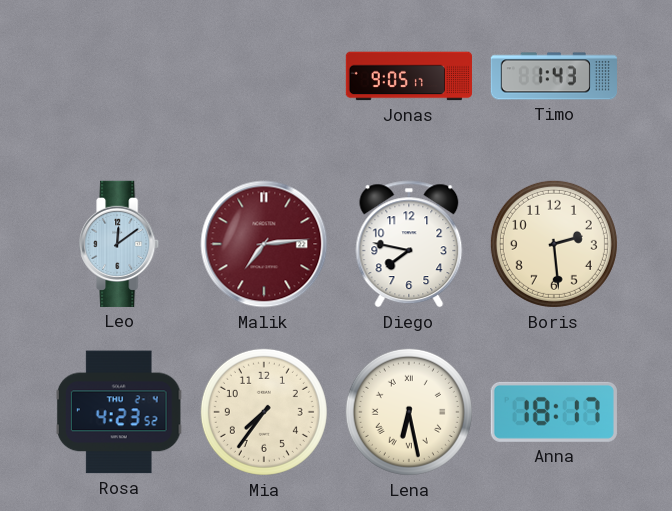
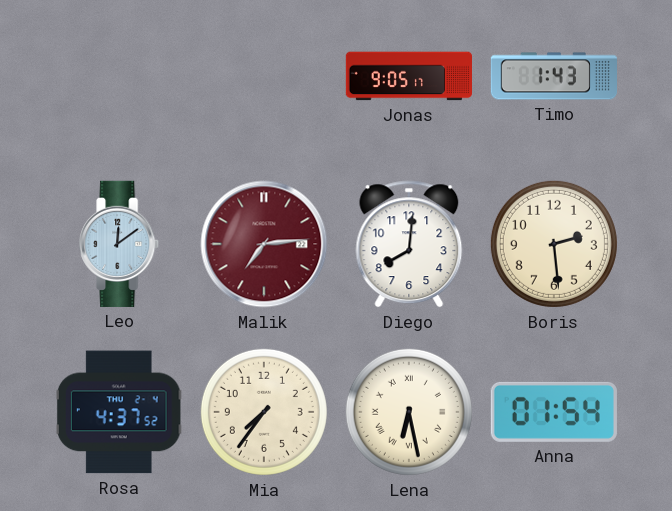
Diego: 7:47 -> 8:01 (409, 244)
Rosa: 4:23 -> 4:37 (119, 412)
Anna: 18:17 -> 01:54 (554, 412)
